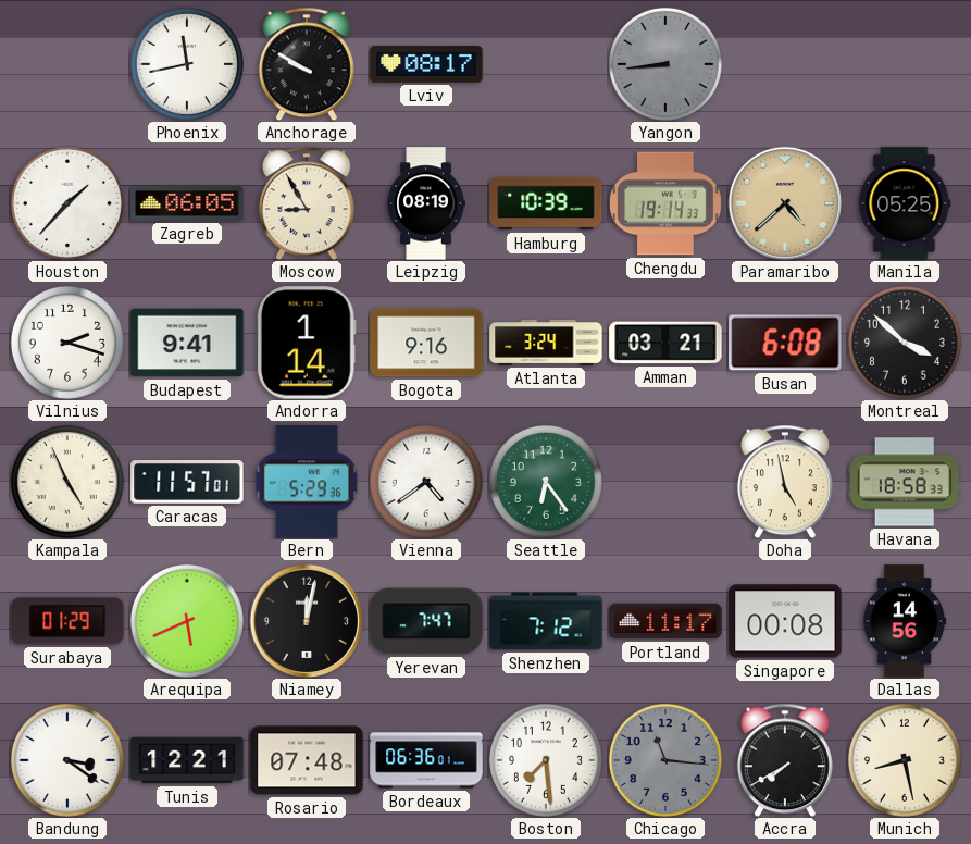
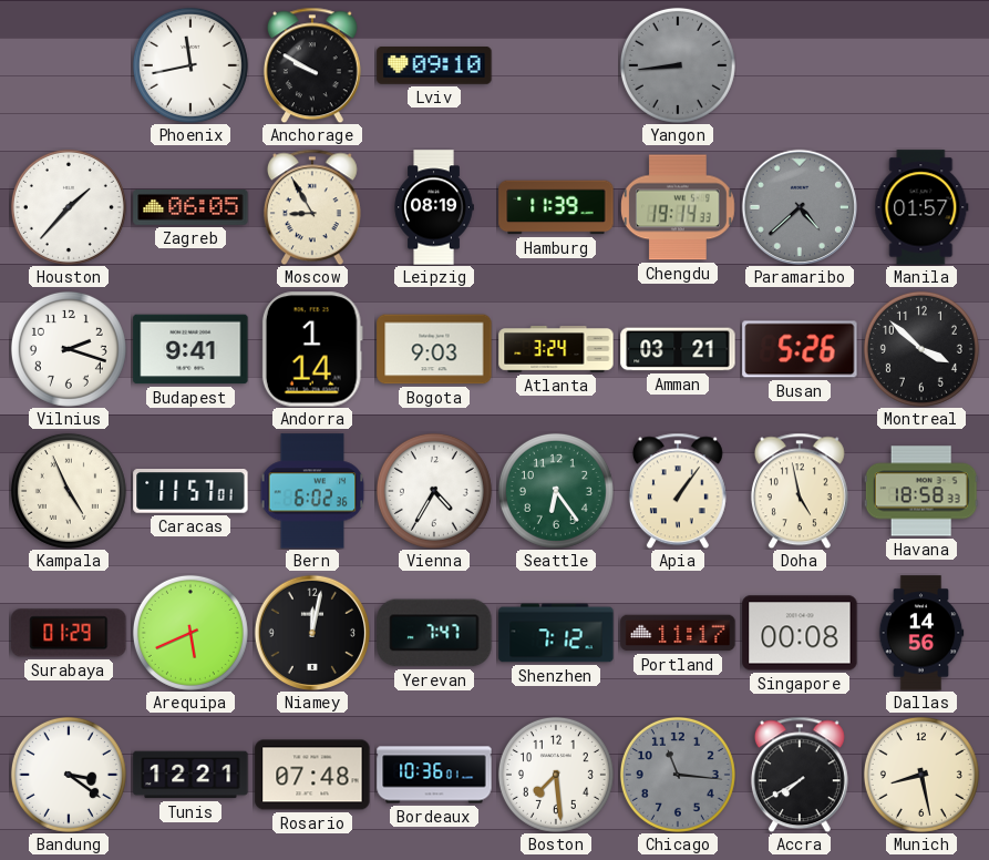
Lviv: 08:17 -> 09:10 (434, 66)
Hamburg: 10:39 -> 11:39 (556, 207)
Paramaribo dial: champagne -> grey (799, 206)
Manila: 05:25 -> 01:57 (921, 207)
Bogota: 9:16 -> 9:03 (434, 349)
Busan: 6:08 -> 5:26 (800, 349)
Bern: 5:29 -> 6:02 (312, 491)
Vienna: 4:39 -> 4:35 (434, 491)
Apia: none -> 1:06 (678, 491)
Bordeaux: 06:36 -> 10:36 (434, 775)
